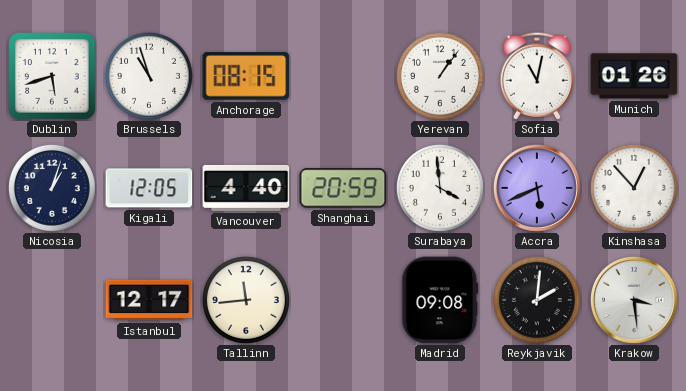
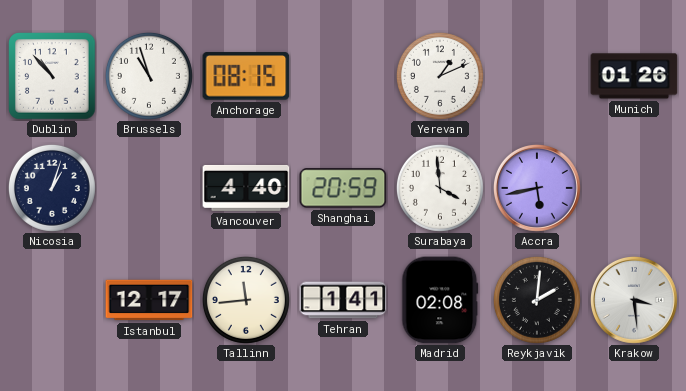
Dublin: 5:42 -> 10:53 (52, 76)
Yerevan: 1:06 -> 1:11 (440, 76)
Sofia: 11:02 -> none (537, 76)
Kigali: 12:05 -> none (149, 188)
Accra: 5:41 -> 5:43 (537, 188)
Kinshasa: 12:53 -> none (634, 188)
Tehran: none -> 1:41 (343, 300)
Madrid: 09:08 -> 02:08 (440, 300)
